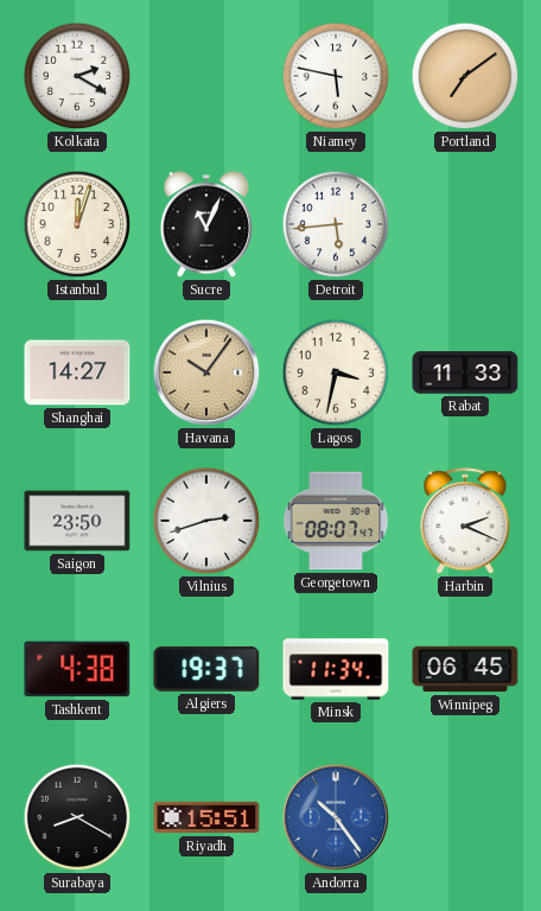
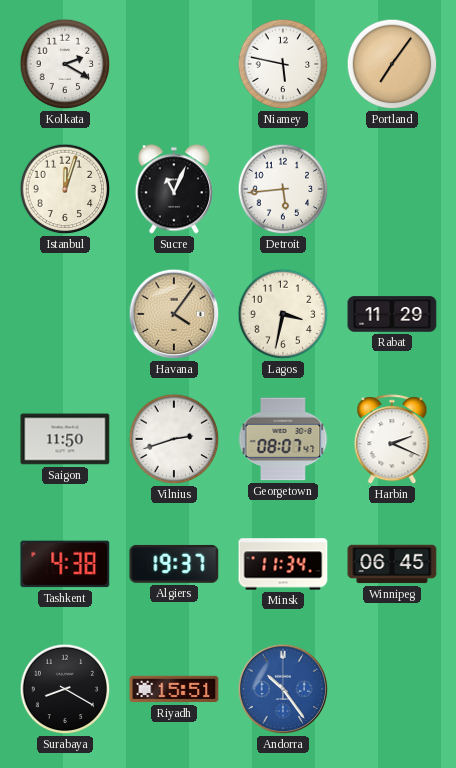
Portland: 7:09 -> 7:06 (392, 64)
Shanghai: 14:27 -> none (77, 372)
Havana: 10:06 -> 4:06 (174, 314)
Rabat: 11:33 -> 11:29 (392, 314)
Saigon: 23:50 -> 11:50 (65, 439)
